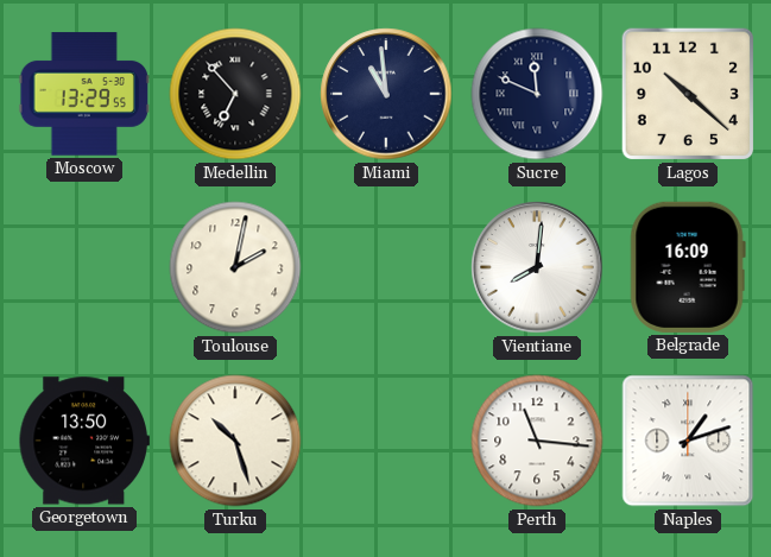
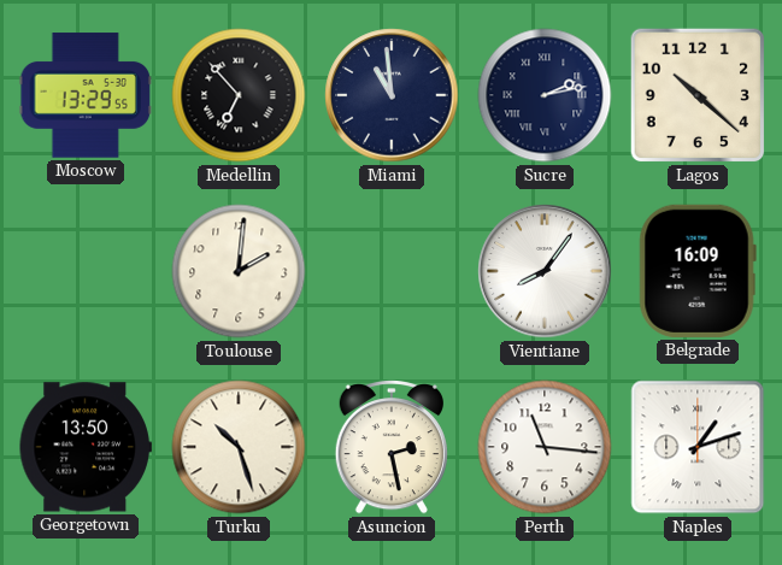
Sucre: 11:49 -> 2:13 (545, 95)
Toulouse: 2:02 -> 2:01 (239, 271)
Vientiane: 8:01 -> 8:06 (545, 271)
Asuncion: none -> 2:28 (392, 448)
